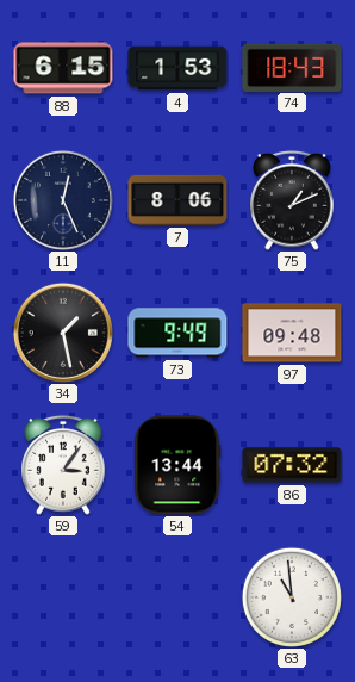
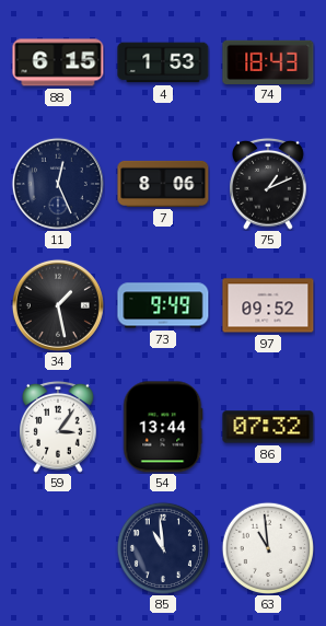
97: 09:48 -> 09:52 (268, 305)
85: none -> 10:59 (163, 548)
